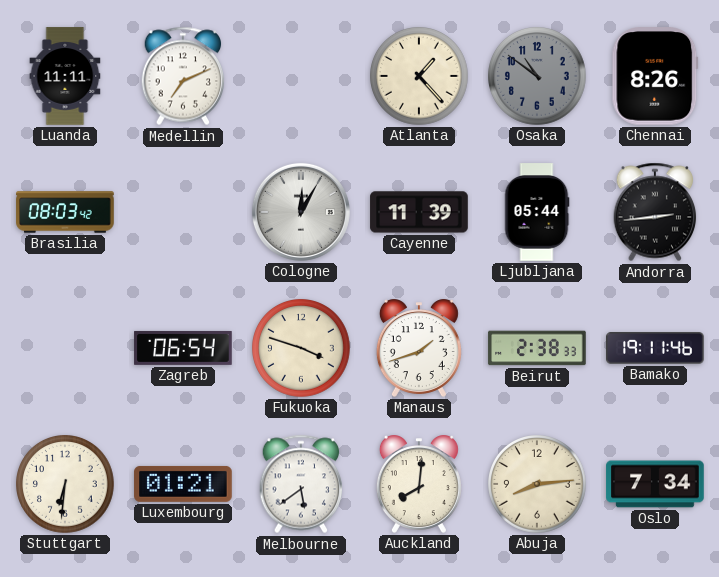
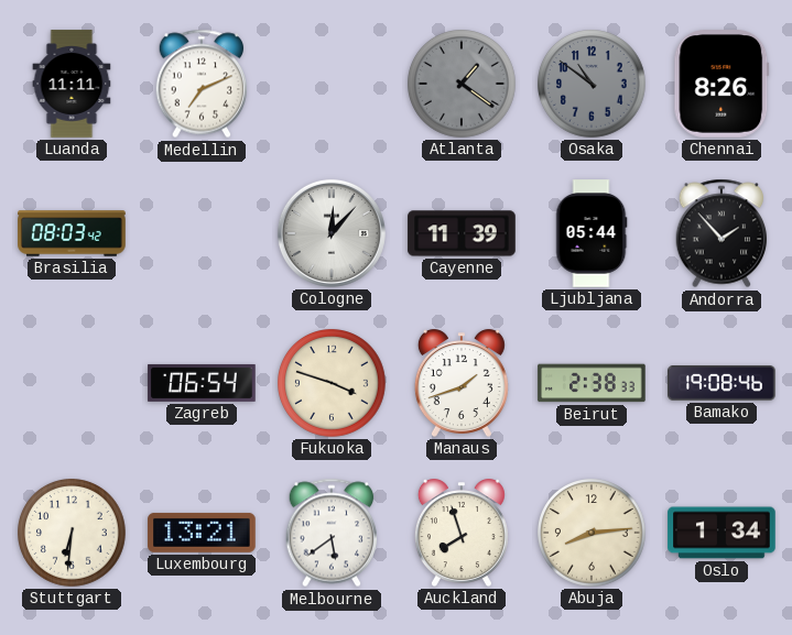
Atlanta: 1:23 -> 1:21 (463, 85)
Atlanta dial: cream -> grey (463, 85)
Cologne: 12:05 -> 12:07 (332, 233)
Andorra: 2:44 -> 1:53 (722, 233)
Bamako: 19:11 -> 19:08 (722, 383)
Luxembourg: 01:21 -> 13:21 (202, 533)
Auckland: 8:01 -> 7:57 (462, 533)
Oslo: 7:34 -> 1:34 (722, 533)
